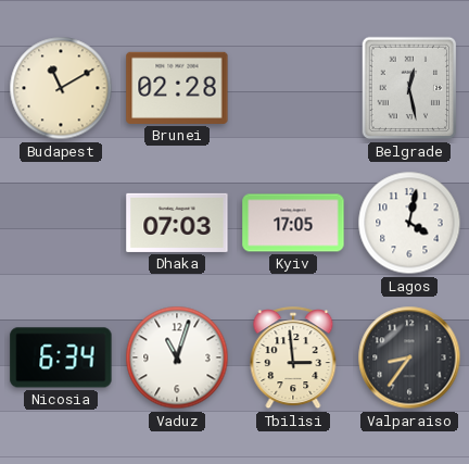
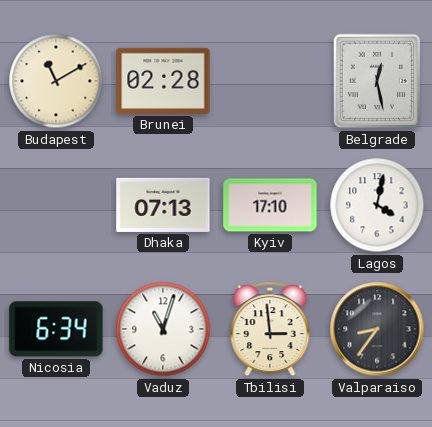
Dhaka: 07:03 -> 07:13 (163, 205)
Kyiv: 17:05 -> 17:10 (270, 205)
